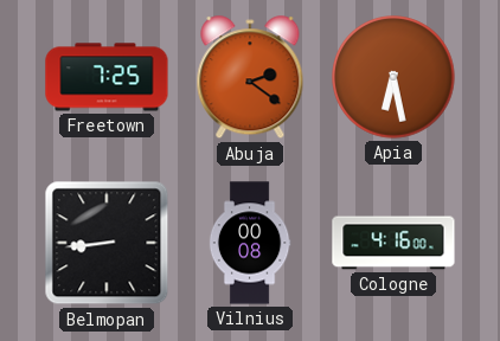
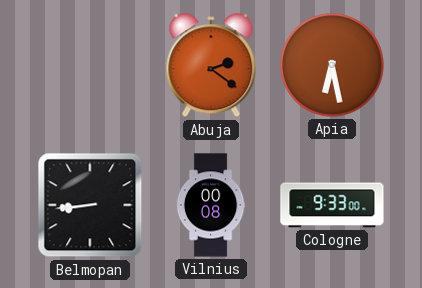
Freetown: 7:25 -> none (107, 77)
Cologne: 4:16 -> 9:33 (332, 205)
